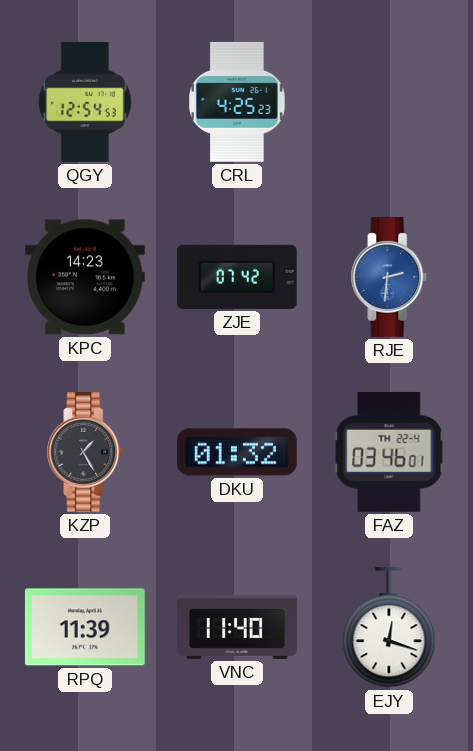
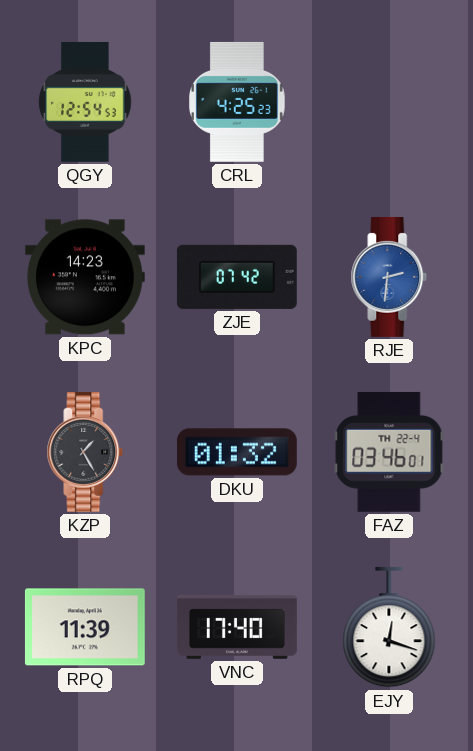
VNC: 11:40 -> 17:40 (237, 627)
